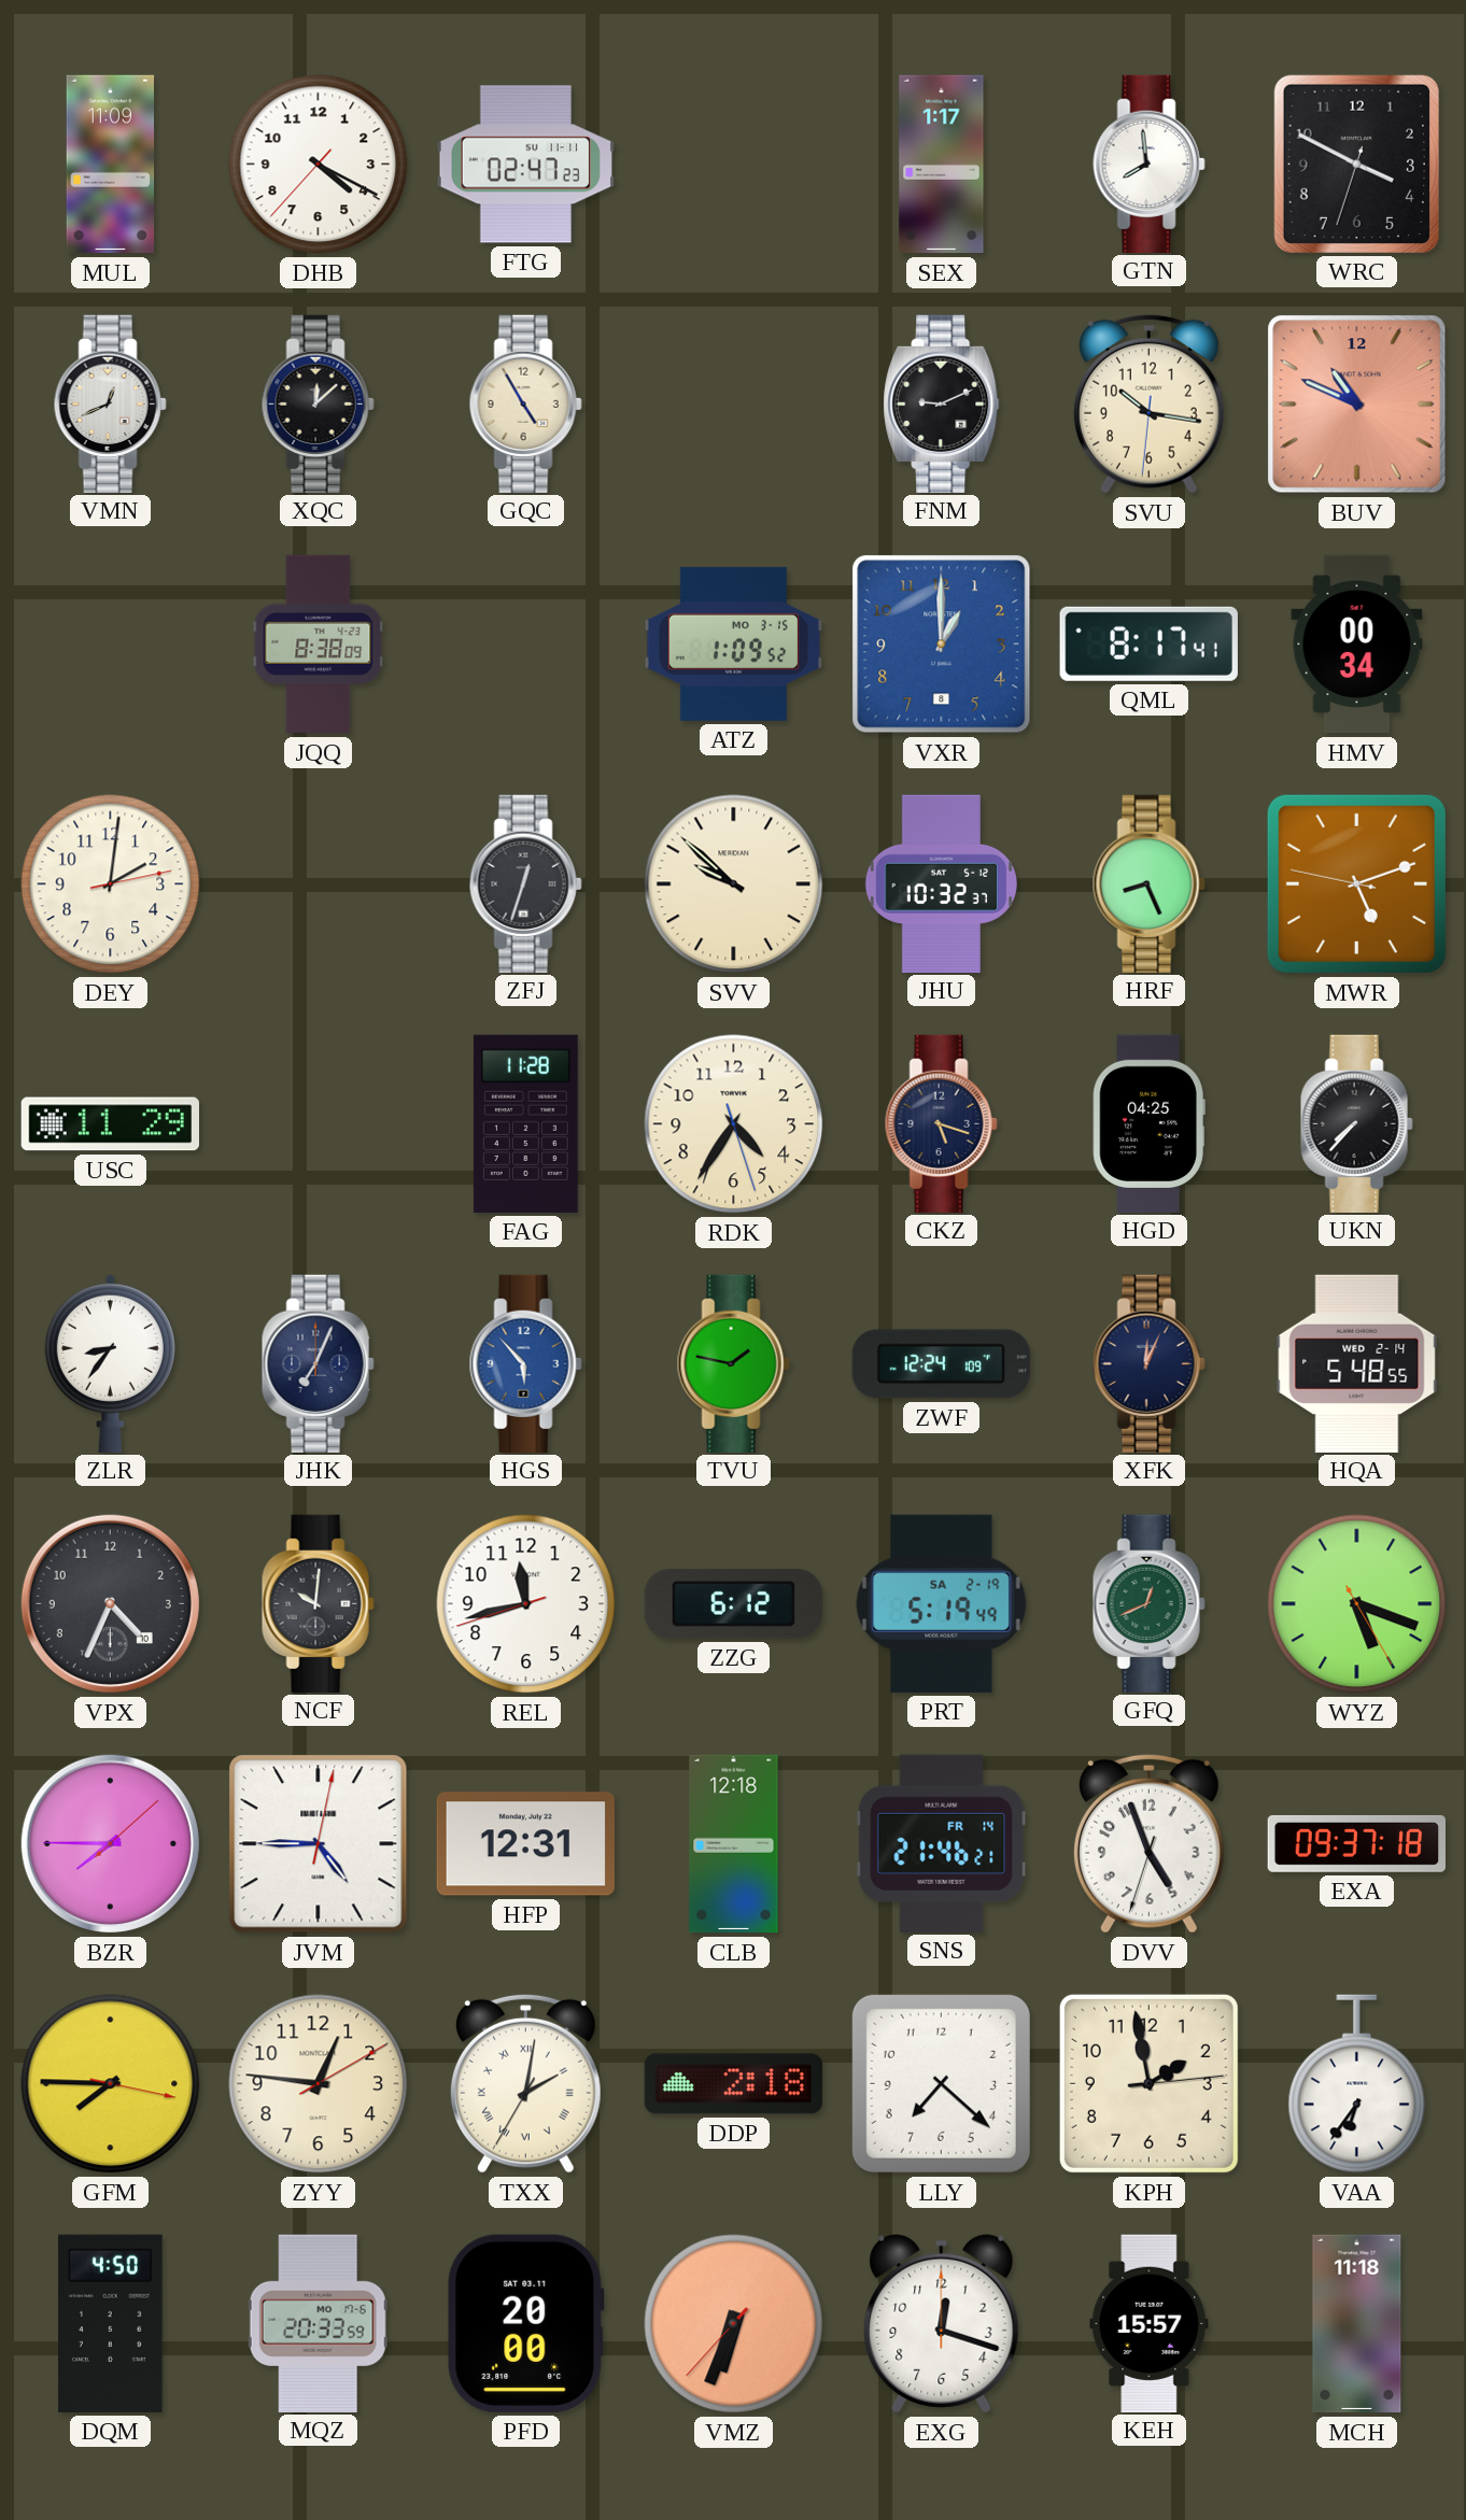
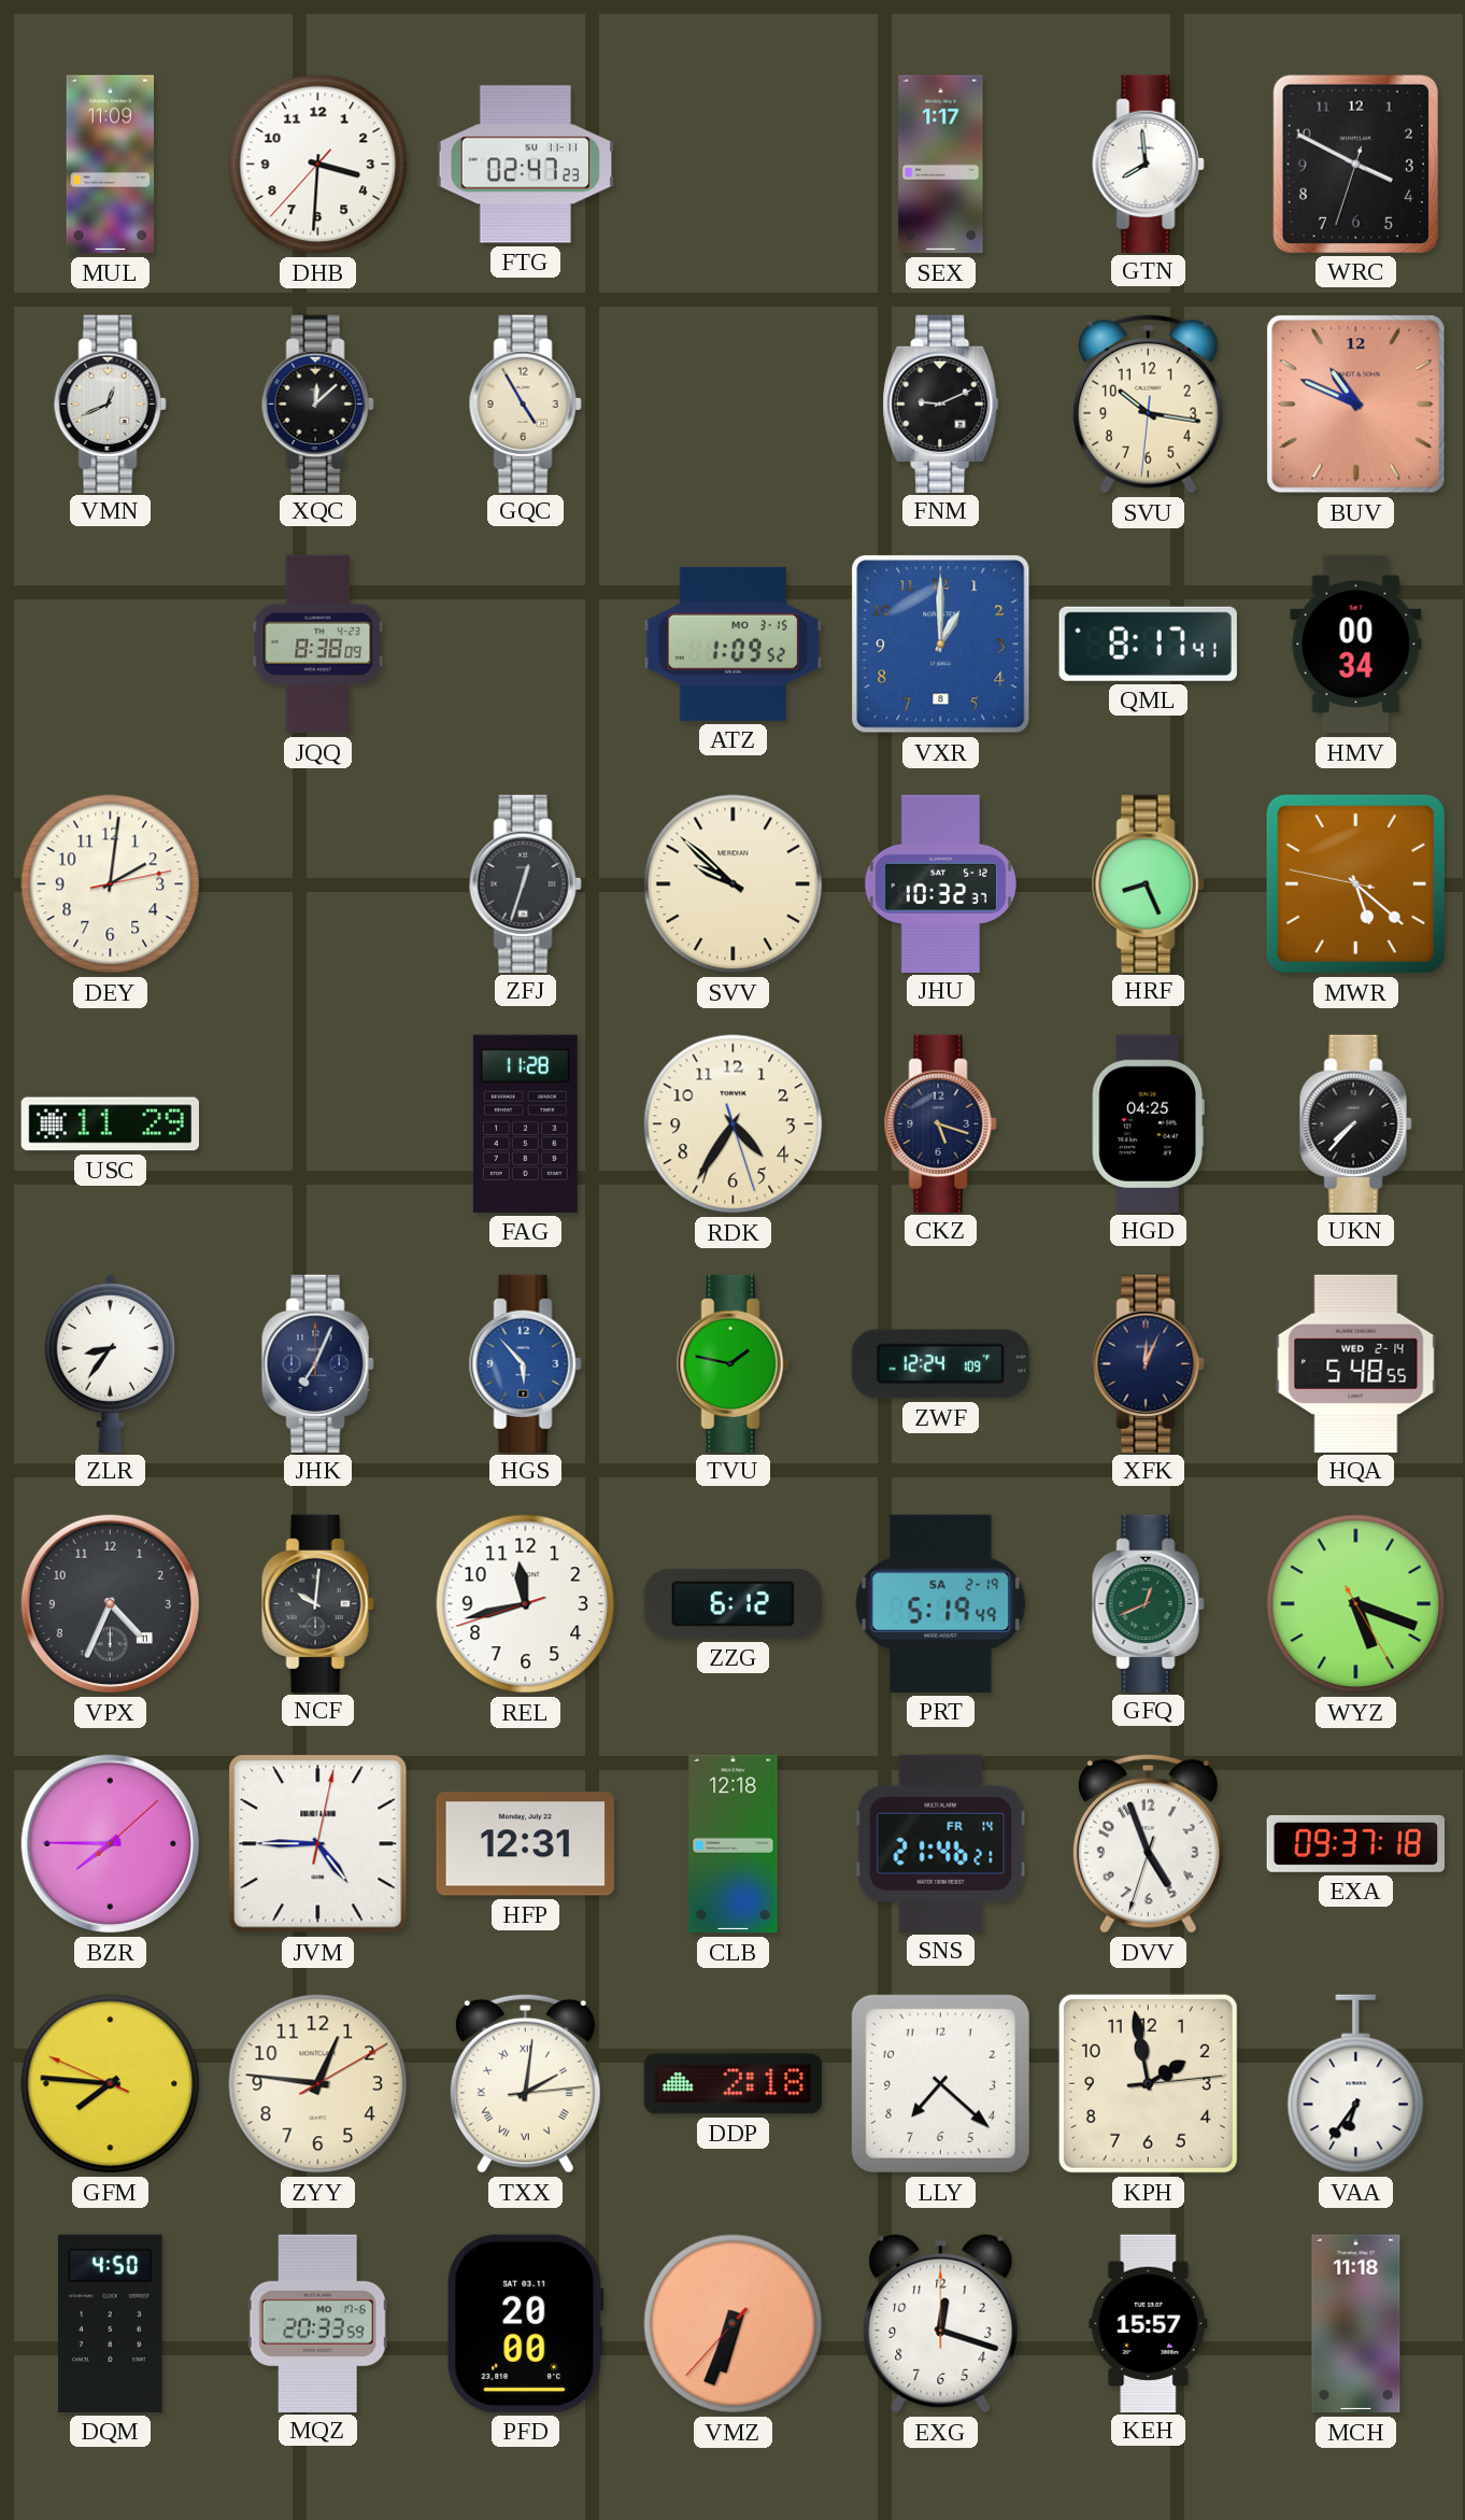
DHB: 4:19 -> 3:30 (318, 165)
MWR: 5:11 -> 5:21 (1355, 883)
VPX date: 10 -> 11 (110, 1603)
GFM: 7:45:17 -> 7:45:49 (111, 2084)
TXX: 2:01:35 -> 2:01:14 (525, 2083)
